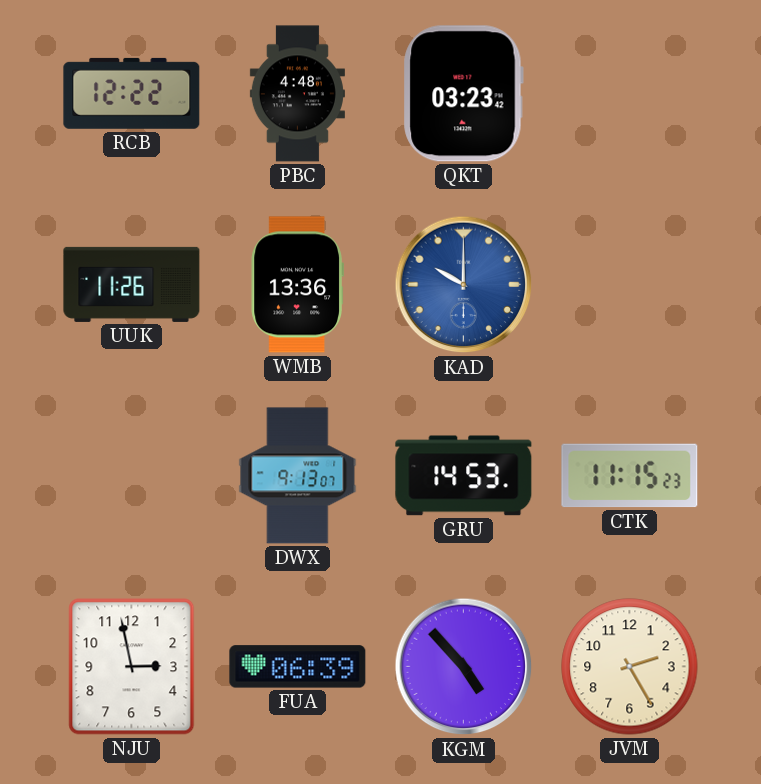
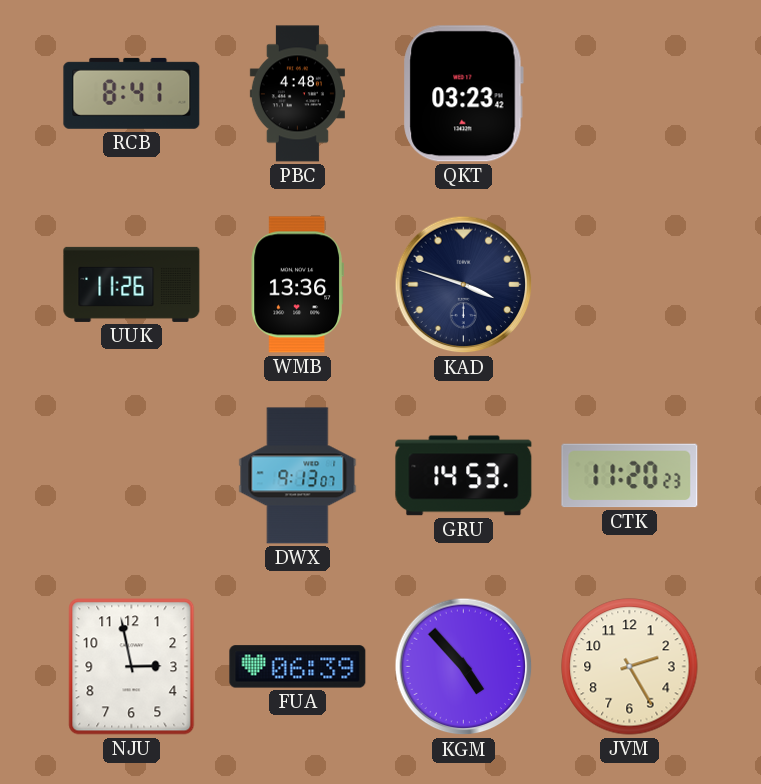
RCB: 12:22 -> 8:41 (132, 93)
KAD: 10:00 -> 3:48 (464, 285)
KAD dial: blue -> navy (464, 285)
CTK: 11:15 -> 11:20 (630, 476)
